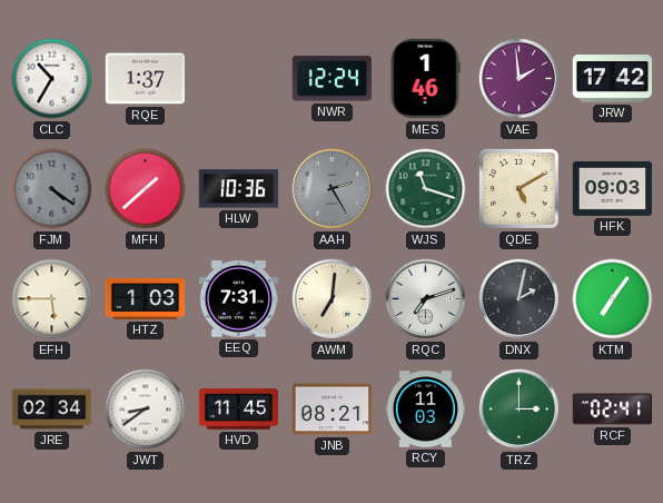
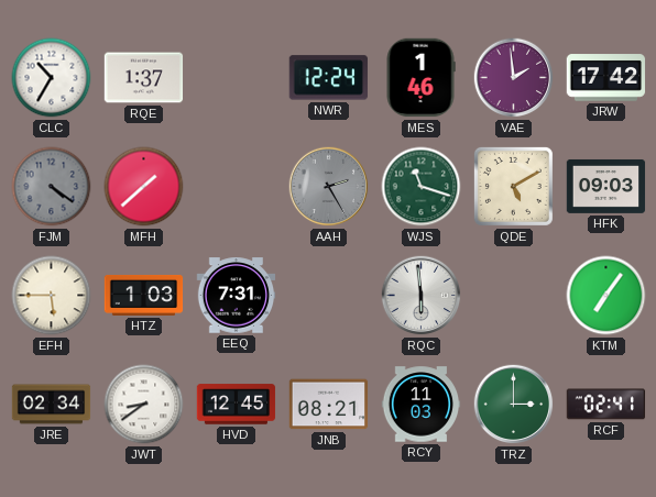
HLW: 10:36 -> none (239, 189)
AWM: 7:01 -> none (333, 299)
RQC: 7:12 -> 5:59 (422, 296)
DNX: 2:02 -> none (519, 299)
HVD: 11:45 -> 12:45 (237, 405)
